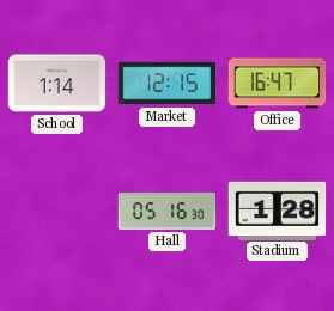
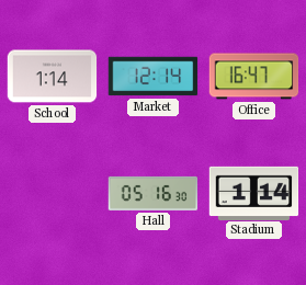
Market: 12:15 -> 12:14 (154, 77)
Stadium: 1:28 -> 1:14 (254, 193)
